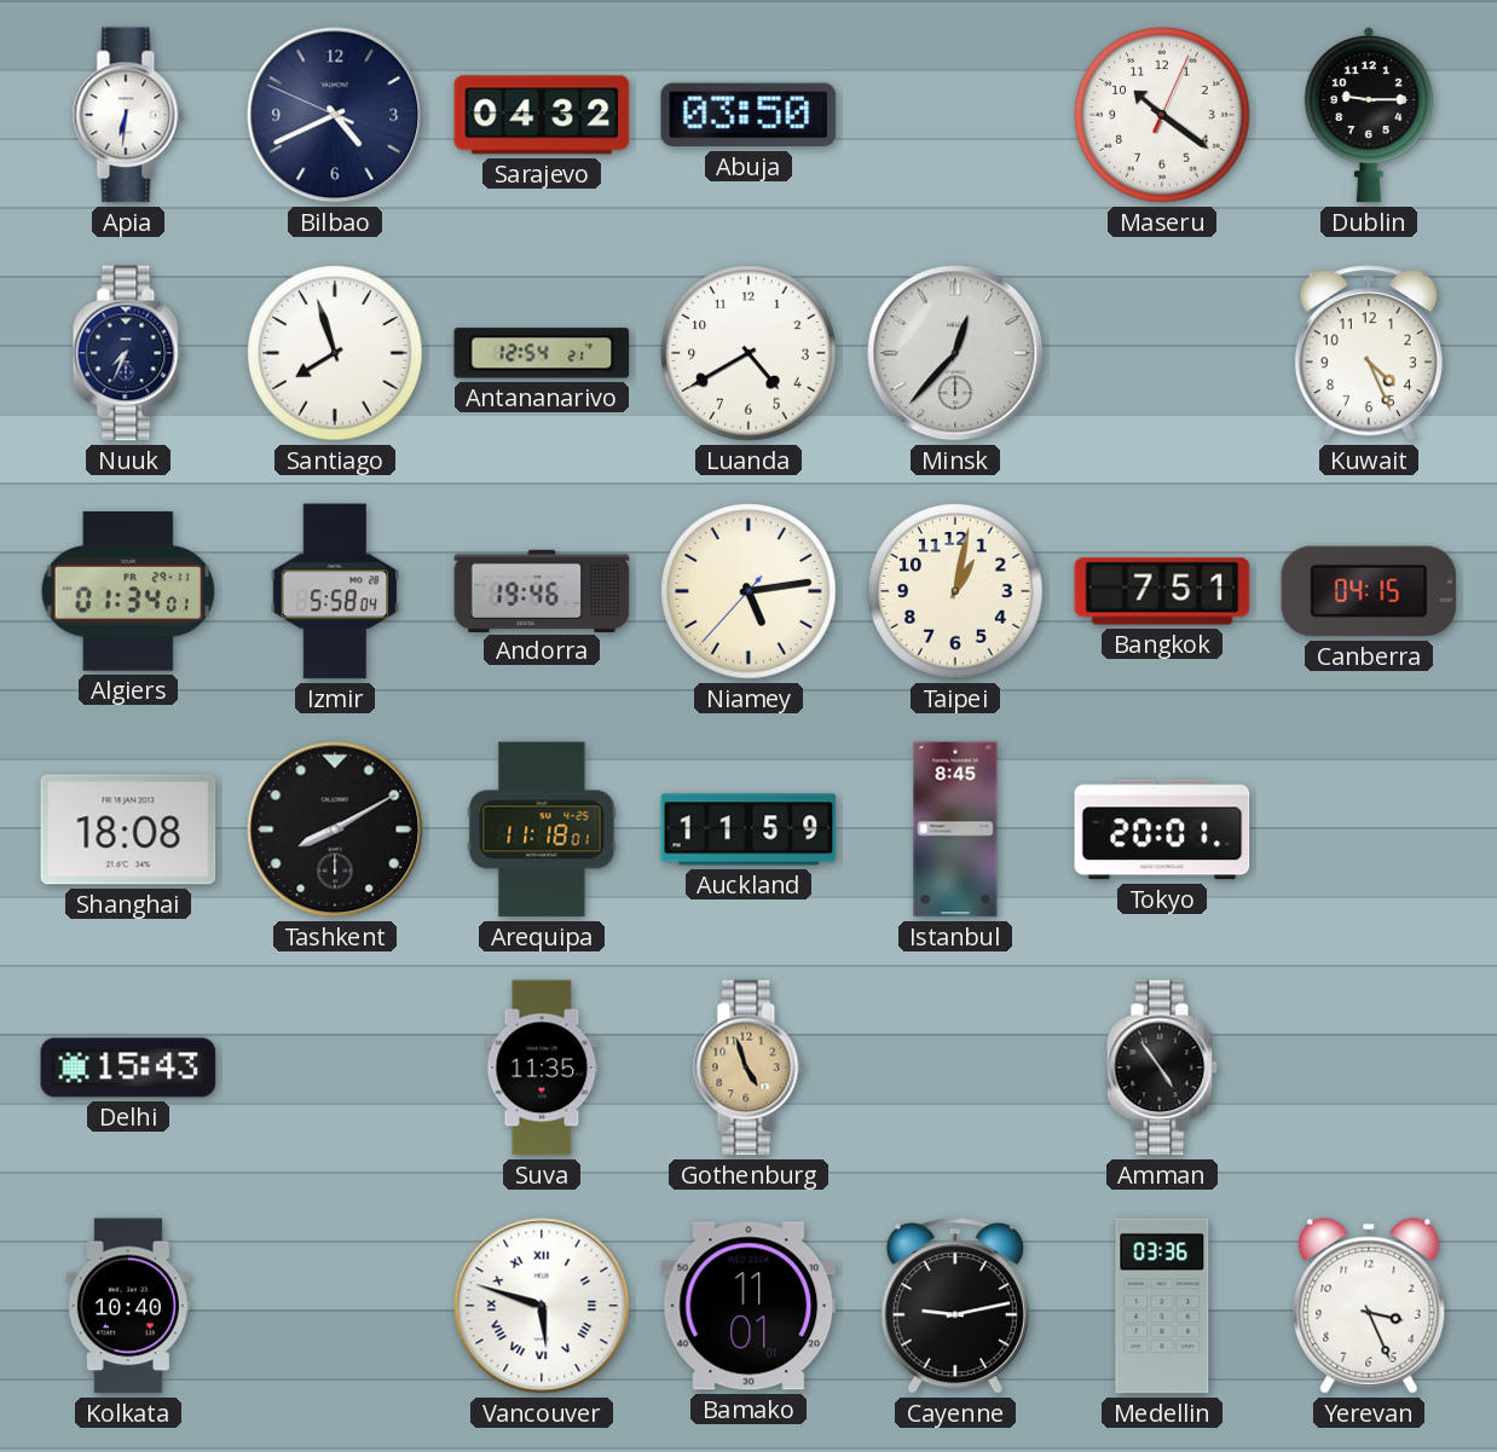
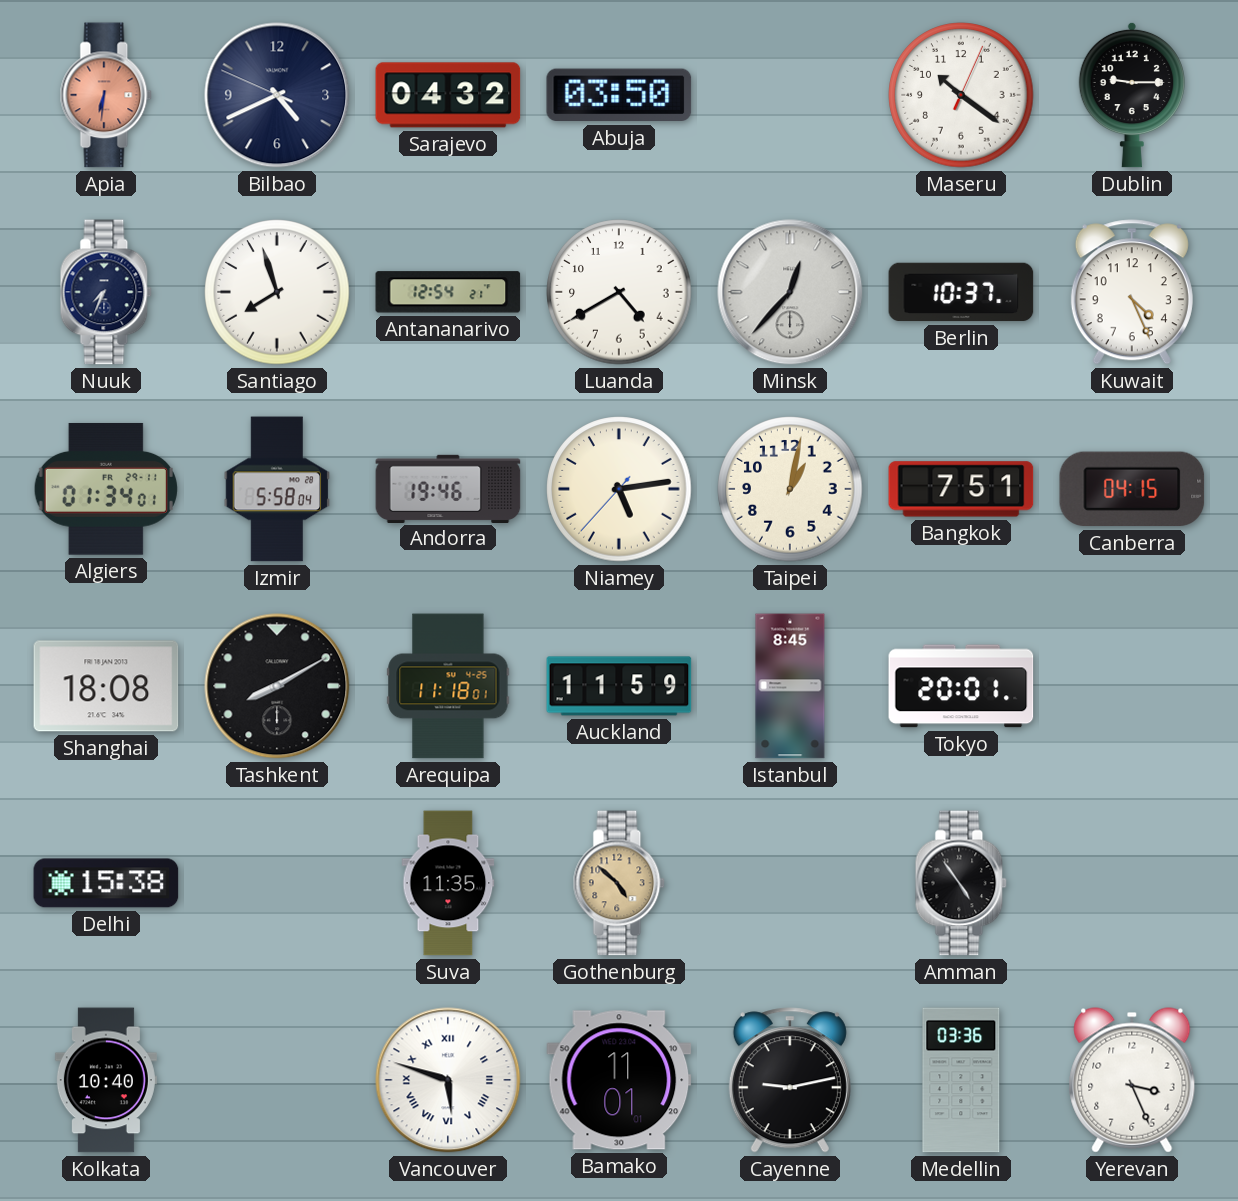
Apia dial: white -> salmon (106, 95)
Berlin: none -> 10:37 (961, 292)
Delhi: 15:43 -> 15:38 (106, 883)
Gothenburg: 4:57 -> 4:52 (619, 883)
